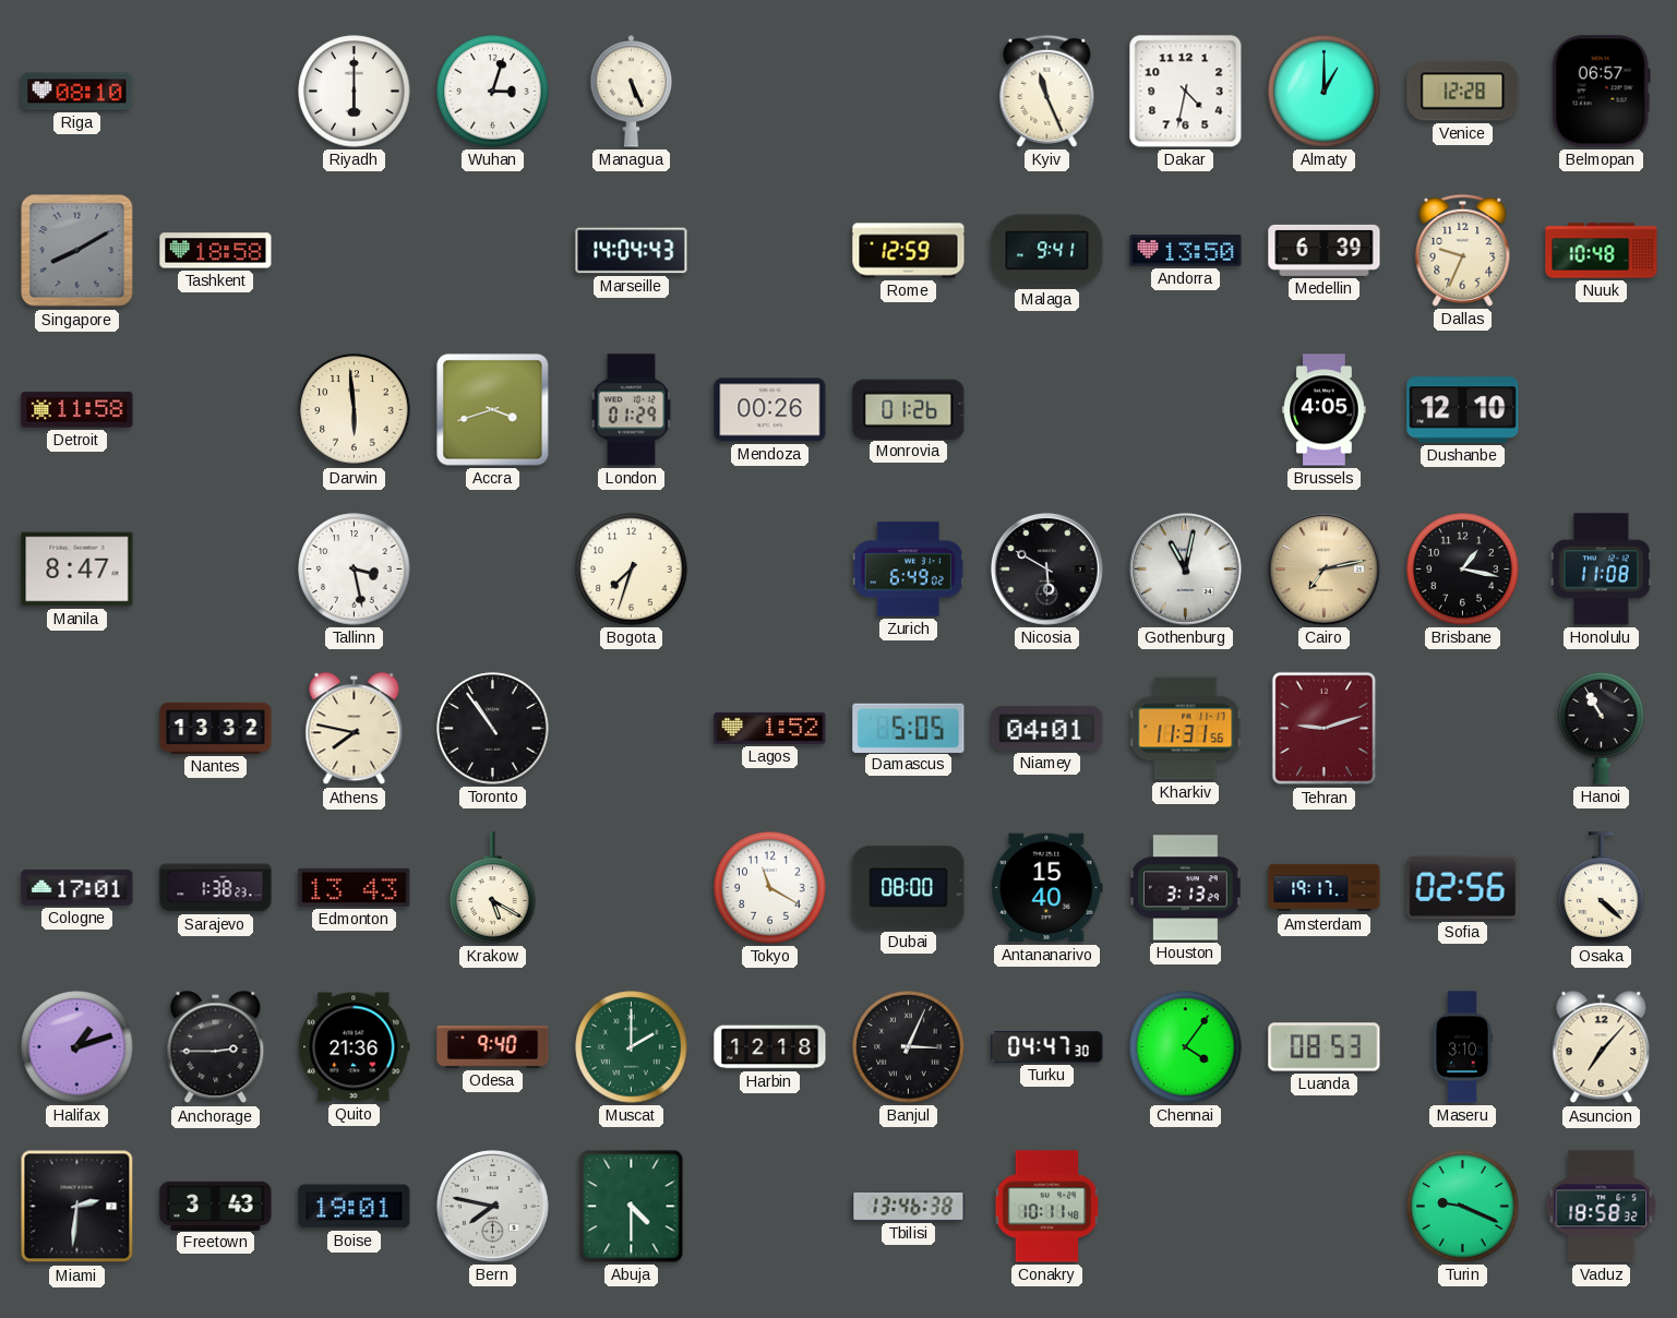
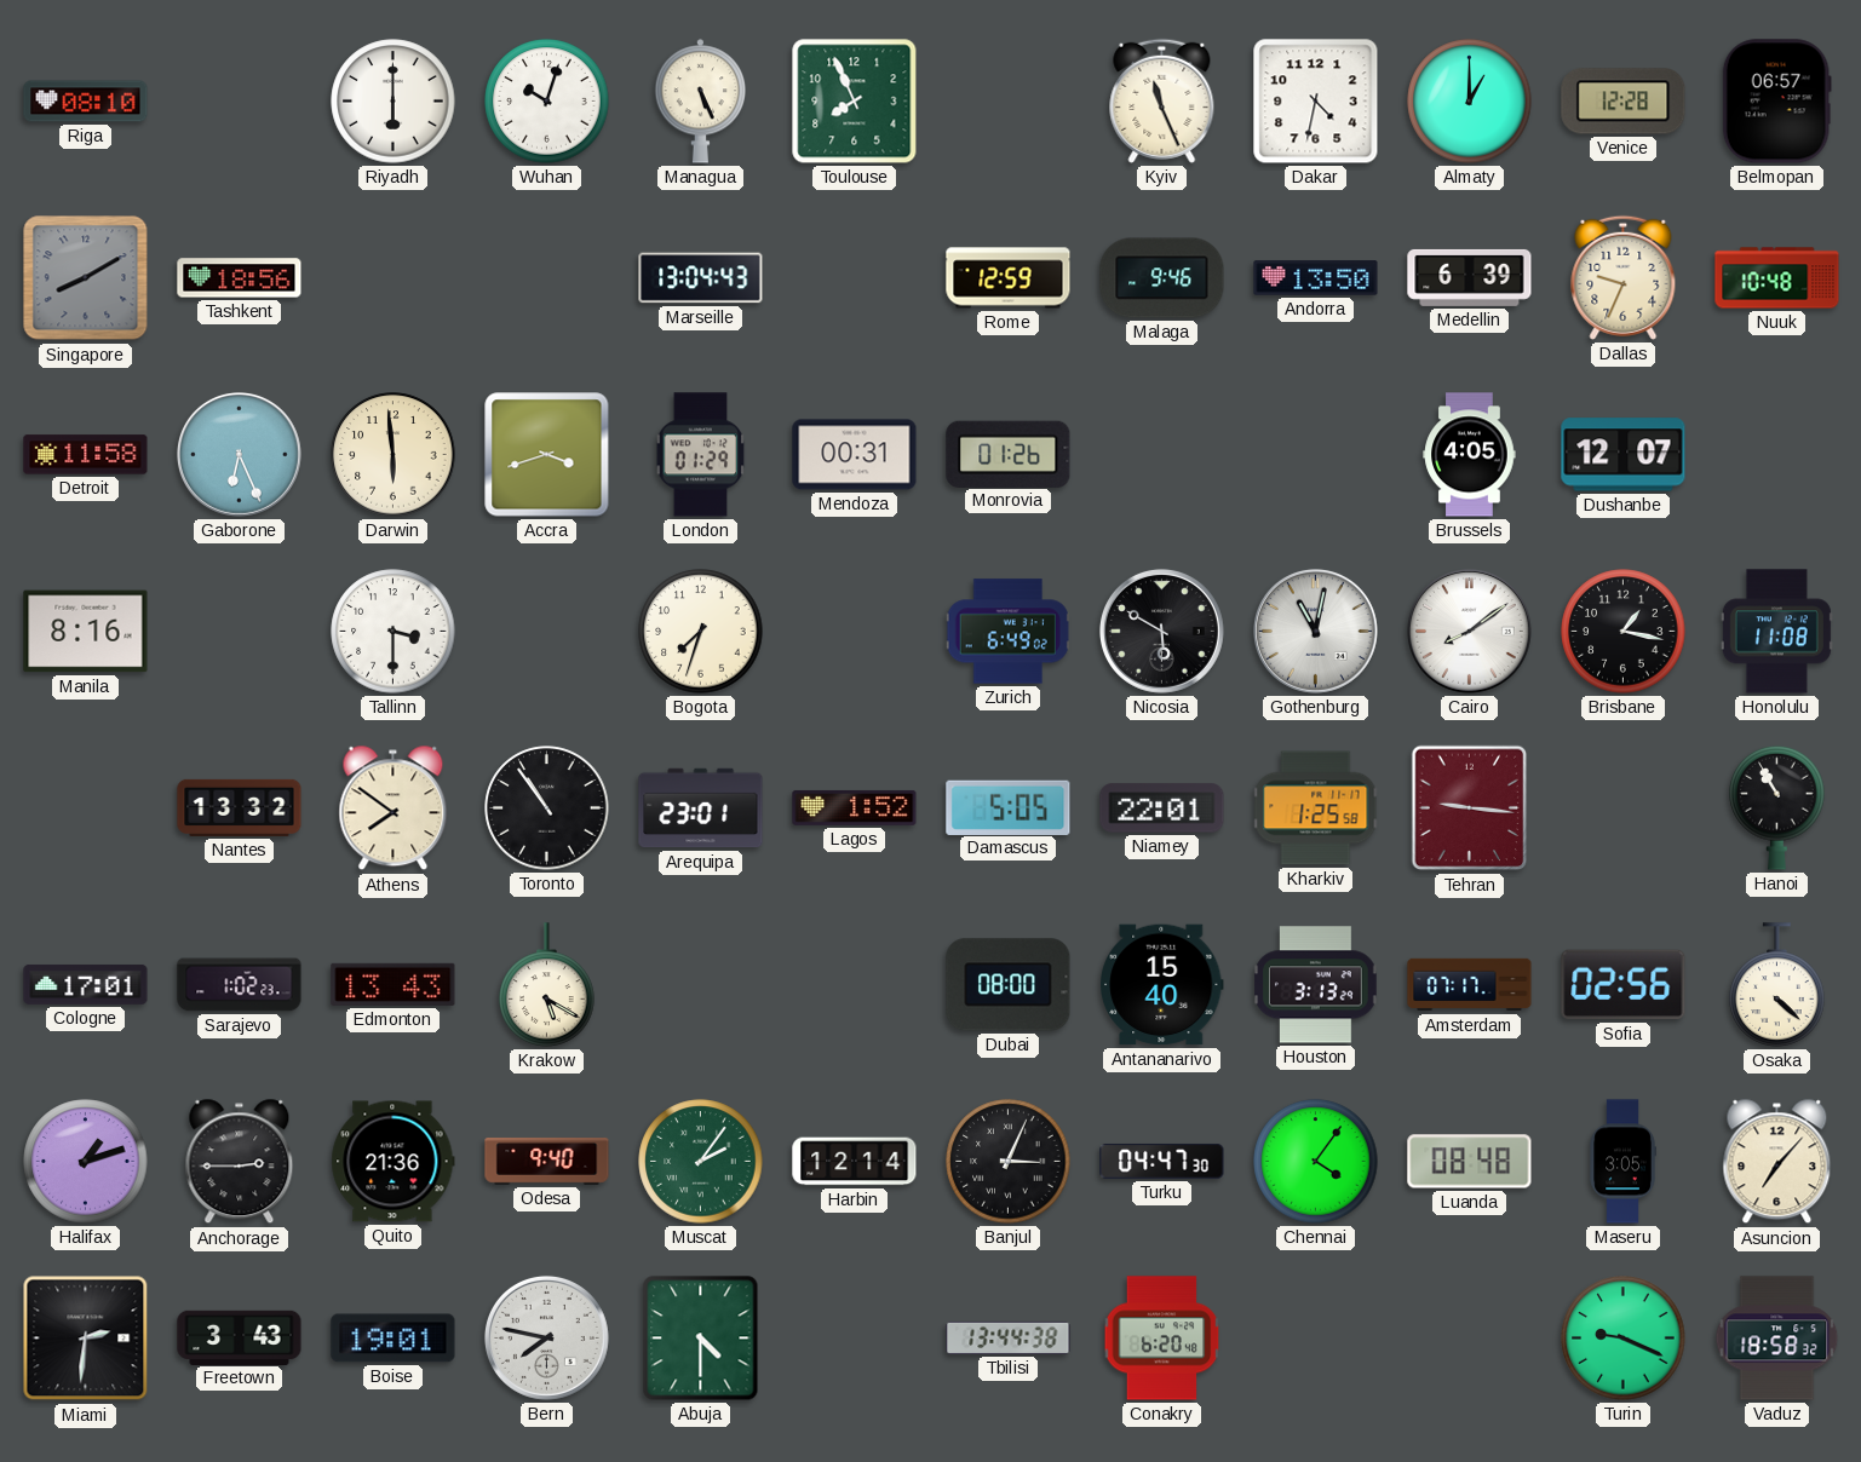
Wuhan: 3:03 -> 10:03 (547, 102)
Toulouse: none -> 7:56 (855, 102)
Tashkent: 18:58 -> 18:56 (240, 278)
Marseille: 14:04 -> 13:04 (701, 278)
Malaga: 9:41 -> 9:46 (1162, 278)
Gaborone: none -> 6:26 (239, 454)
Mendoza: 00:26 -> 00:31 (855, 455)
Dushanbe: 12:10 -> 12:07 (1624, 455)
Manila: 8:47 -> 8:16 (86, 632)
Tallinn: 3:28 -> 3:30 (394, 632)
Cairo: 7:13 -> 8:09 (1469, 631)
Cairo dial: champagne -> white (1469, 631)
Athens: 7:47 -> 7:51 (394, 808)
Arequipa: none -> 23:01 (701, 808)
Niamey: 04:01 -> 22:01 (1162, 808)
Kharkiv: 11:31 -> 1:25 (1316, 808)
Tehran: 9:12 -> 9:16 (1470, 808)
Sarajevo: 1:38 -> 1:02 (240, 985)
Tokyo: 11:20 -> none (770, 888)
Amsterdam: 19:17 -> 07:17 (1470, 985)
Muscat: 2:00 -> 2:06 (701, 1162)
Harbin: 12:18 -> 12:14 (855, 1162)
Luanda: 08:53 -> 08:48 (1470, 1162)
Maseru: 3:10 -> 3:05 (1622, 1162)
Tbilisi: 13:46 -> 13:44 (1009, 1337)
Conakry: 10:11 -> 6:20 (1162, 1339)
